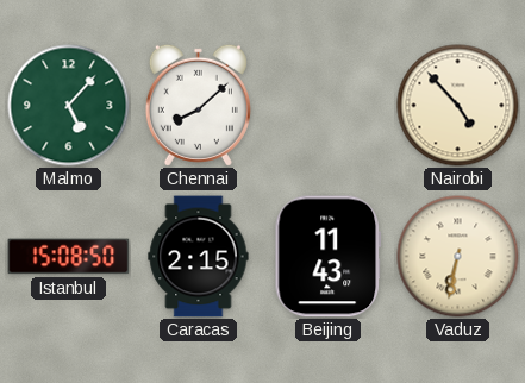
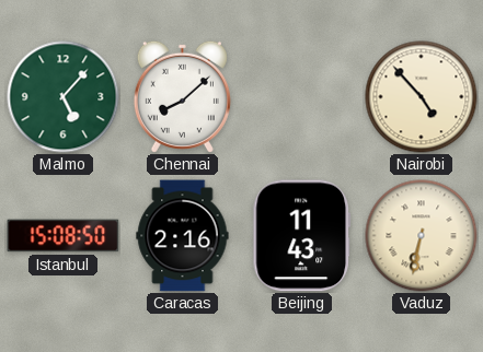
Caracas: 2:15 -> 2:16 (183, 236)
